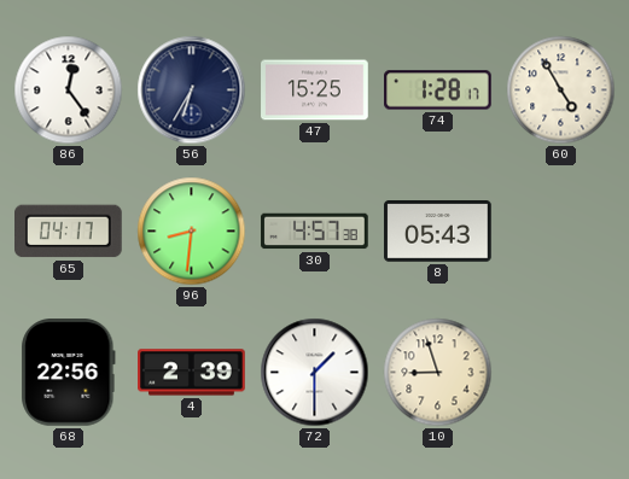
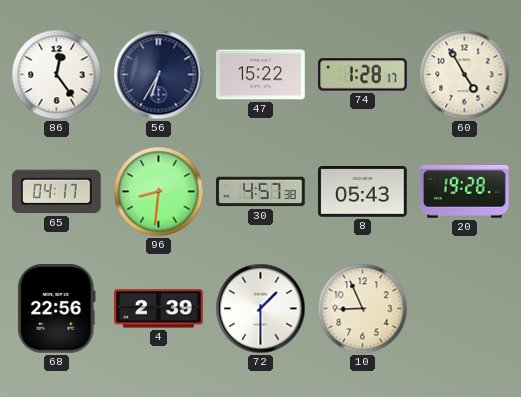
47: 15:25 -> 15:22 (261, 75)
20: none -> 19:28 (465, 192)
10: 8:57 -> 8:56 (363, 309)
